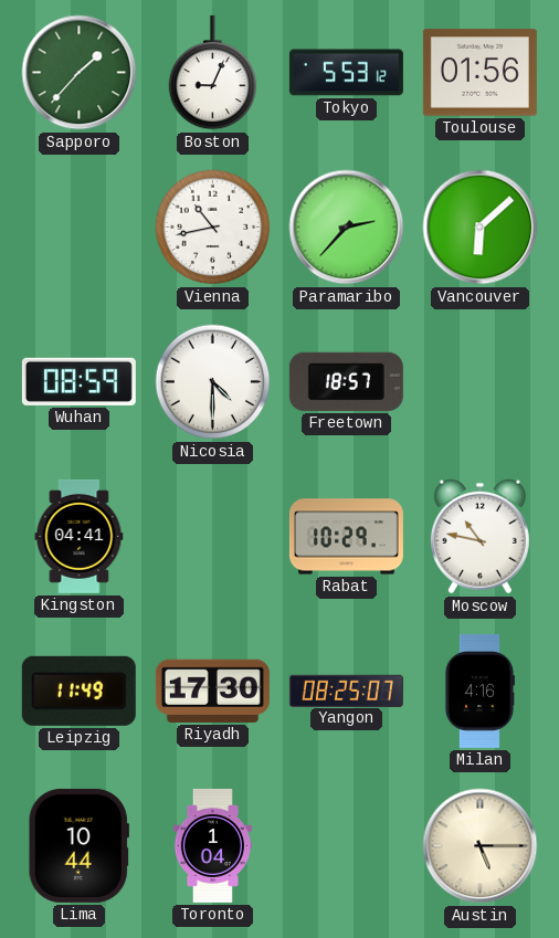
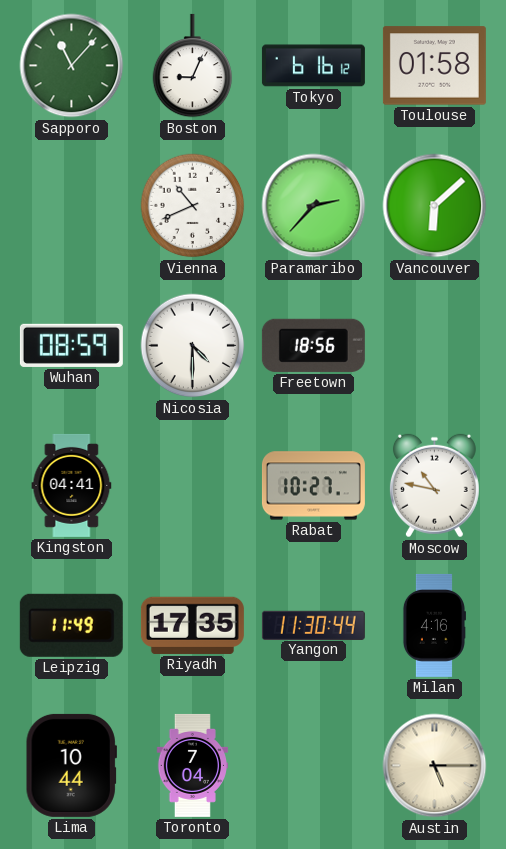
Sapporo: 1:37 -> 11:07 (72, 66)
Tokyo: 5:53 -> 6:16 (313, 66)
Toulouse: 01:56 -> 01:58 (434, 66)
Vienna: 10:43 -> 10:41 (193, 206)
Freetown: 18:57 -> 18:56 (313, 345)
Rabat: 10:29 -> 10:27 (313, 486)
Riyadh: 17:30 -> 17:35 (192, 625)
Yangon: 08:25 -> 11:30 (313, 625)
Toronto: 1:04 -> 7:04 (192, 765)
